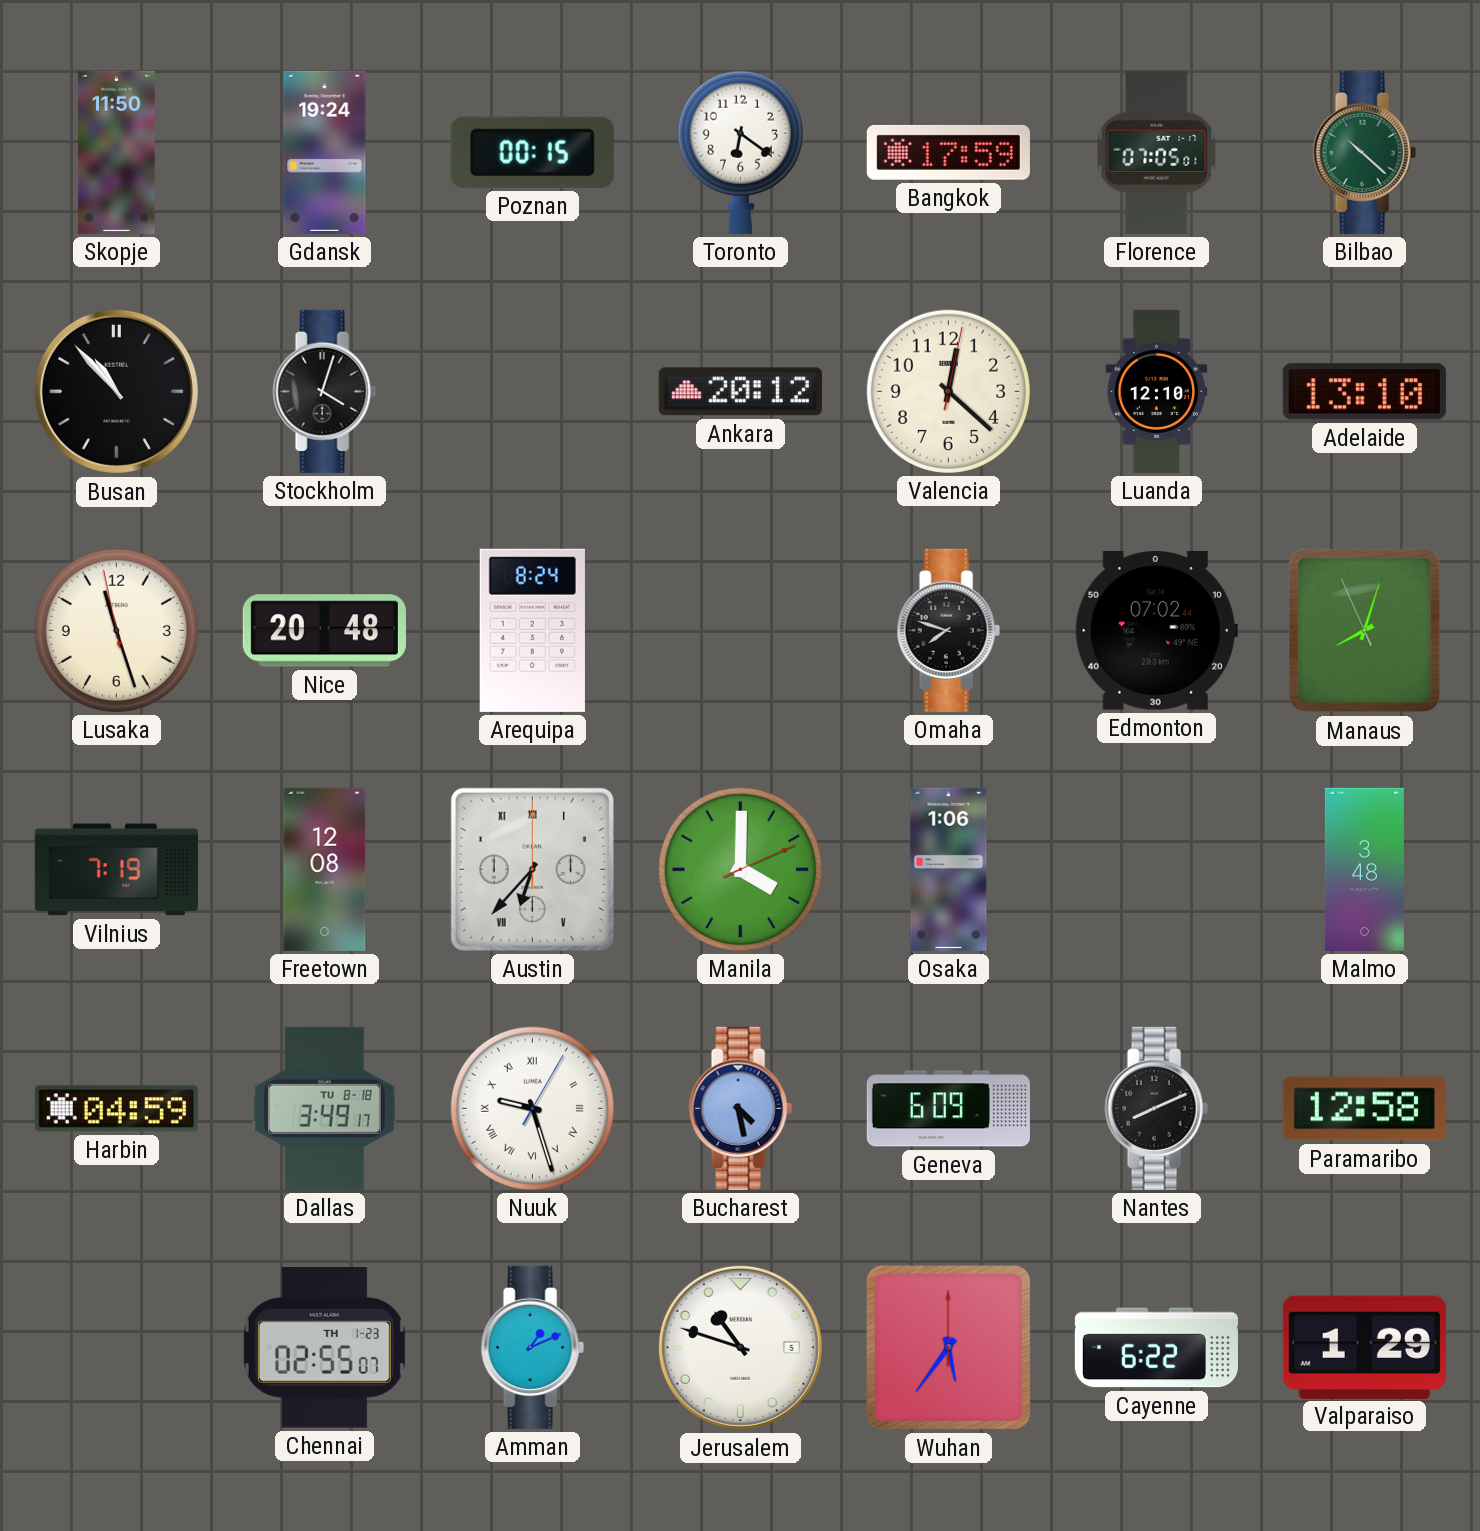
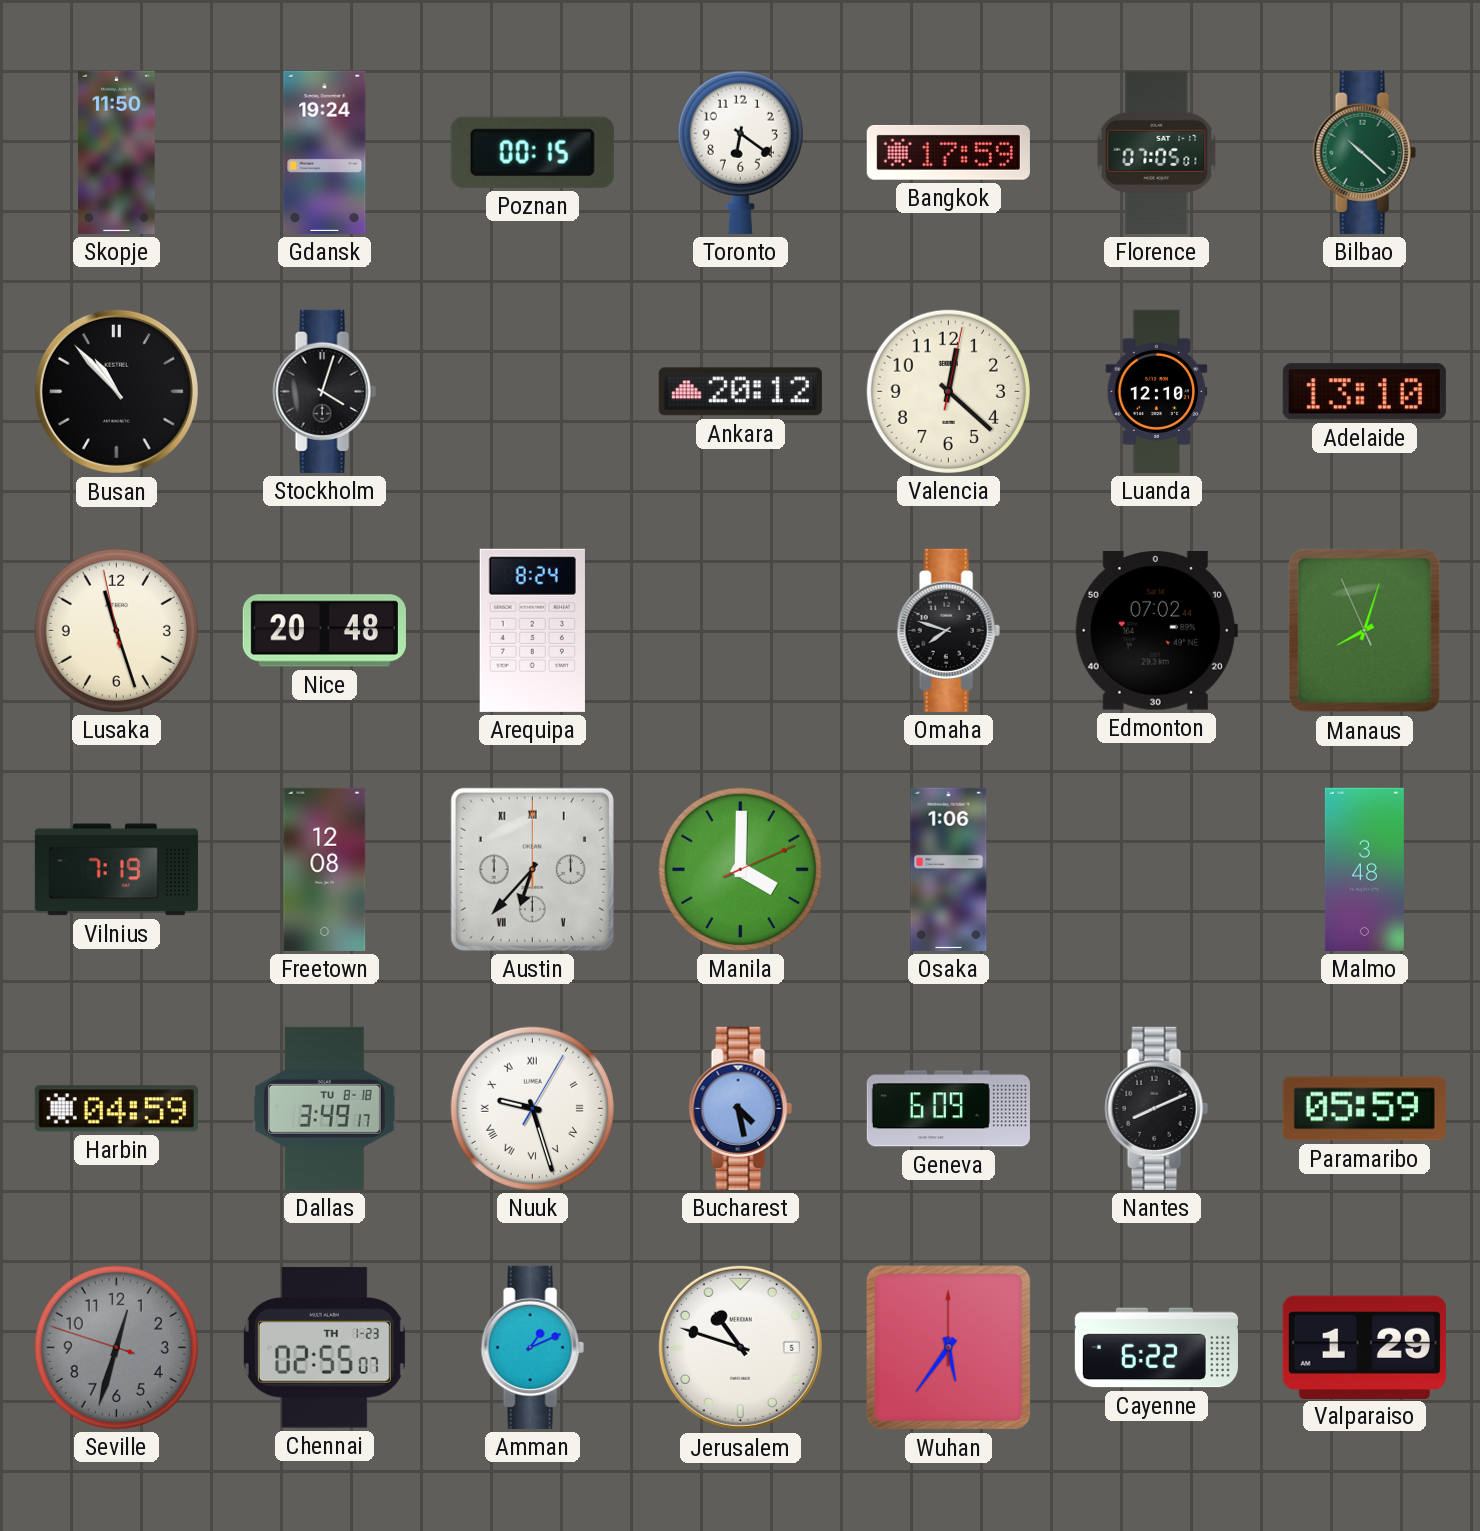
Paramaribo: 12:58 -> 05:59 (1364, 1109)
Seville: none -> 12:32 (116, 1347)
